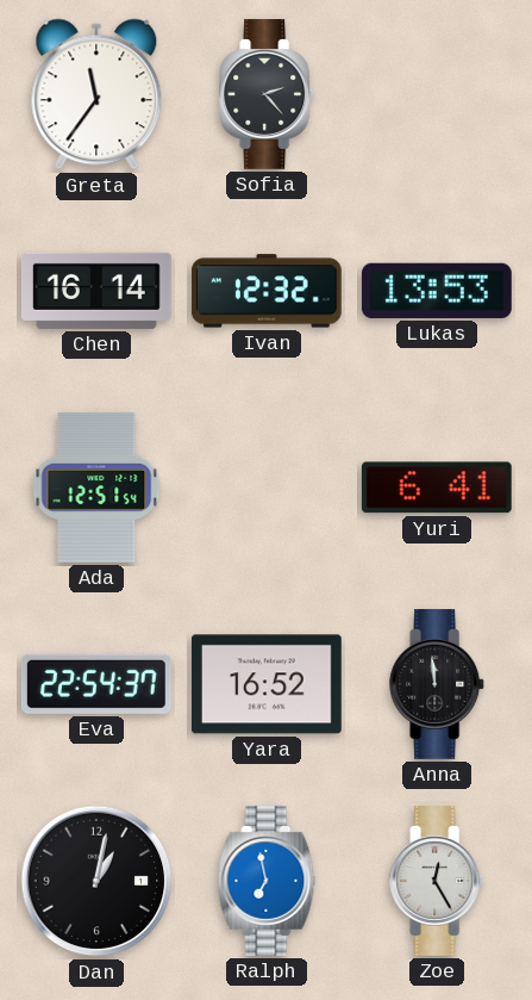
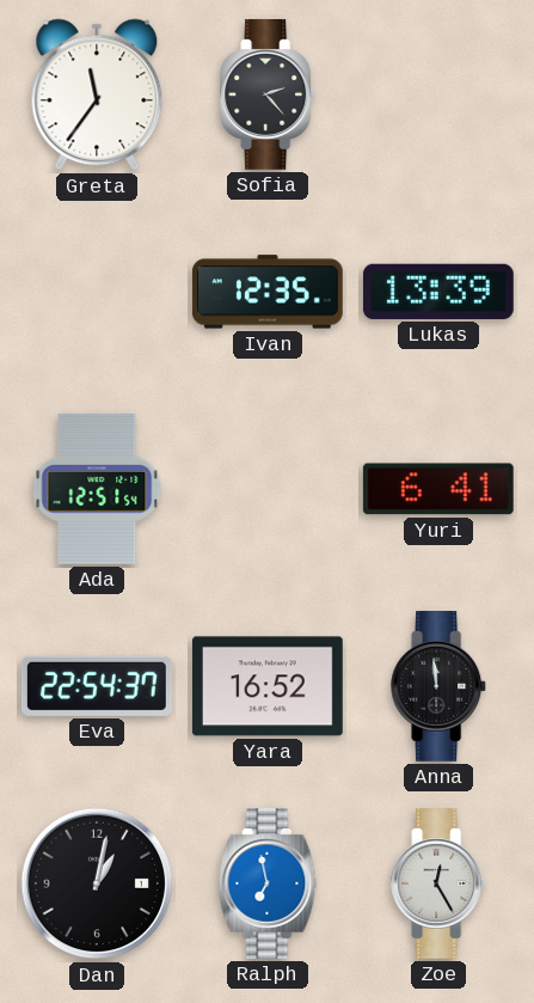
Chen: 16:14 -> none (96, 291)
Ivan: 12:32 -> 12:35 (268, 292)
Lukas: 13:53 -> 13:39 (438, 292)
